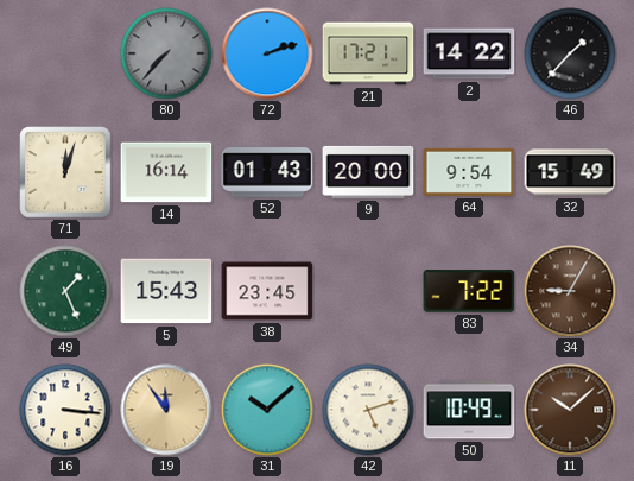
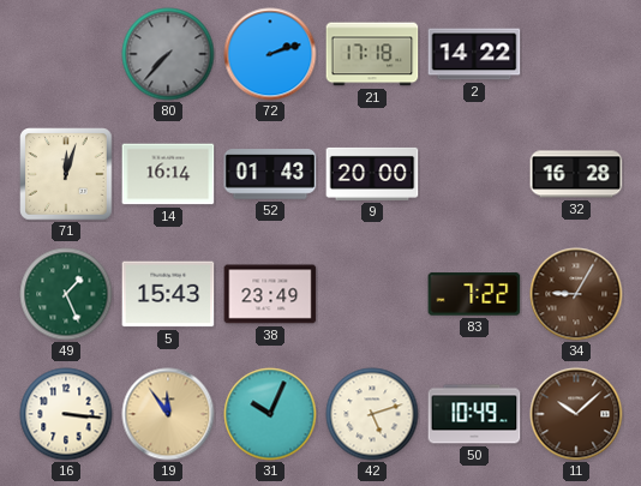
21: 17:21 -> 17:18 (372, 54)
46: 1:37 -> none (570, 53)
64: 9:54 -> none (469, 172)
32: 15:49 -> 16:28 (576, 174)
38: 23:45 -> 23:49 (270, 294)
31: 10:08 -> 10:04 (270, 414)
